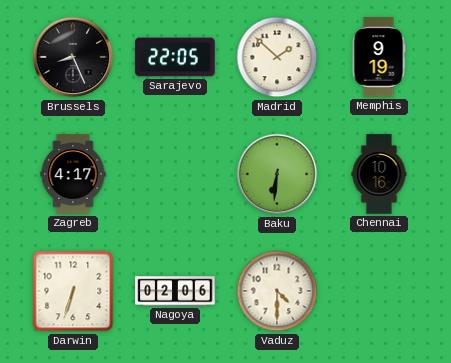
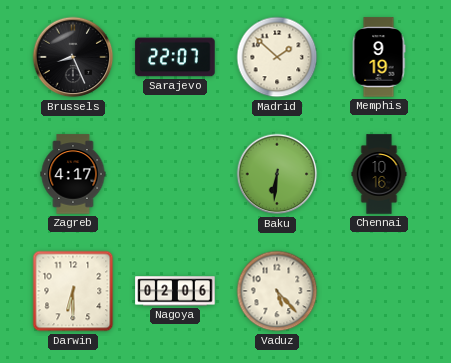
Sarajevo: 22:05 -> 22:07 (175, 57)
Darwin: 6:33 -> 6:30 (73, 291)
Vaduz: 4:30 -> 5:23 (277, 291)
